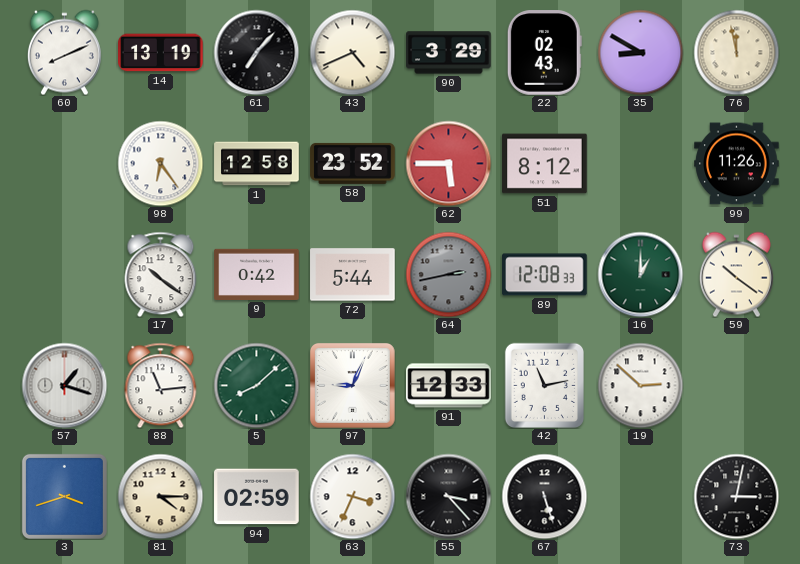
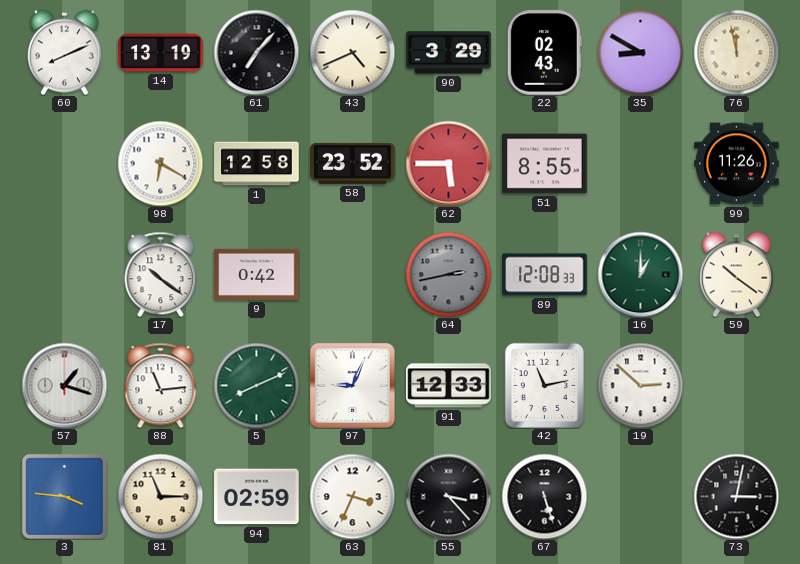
98: 6:24 -> 6:20 (160, 163)
51: 8:12 -> 8:55 (545, 164)
72: 5:44 -> none (353, 275)
5: 8:08 -> 8:11 (256, 385)
3: 3:42 -> 3:46 (64, 496)
81: 4:15 -> 11:15 (160, 496)
